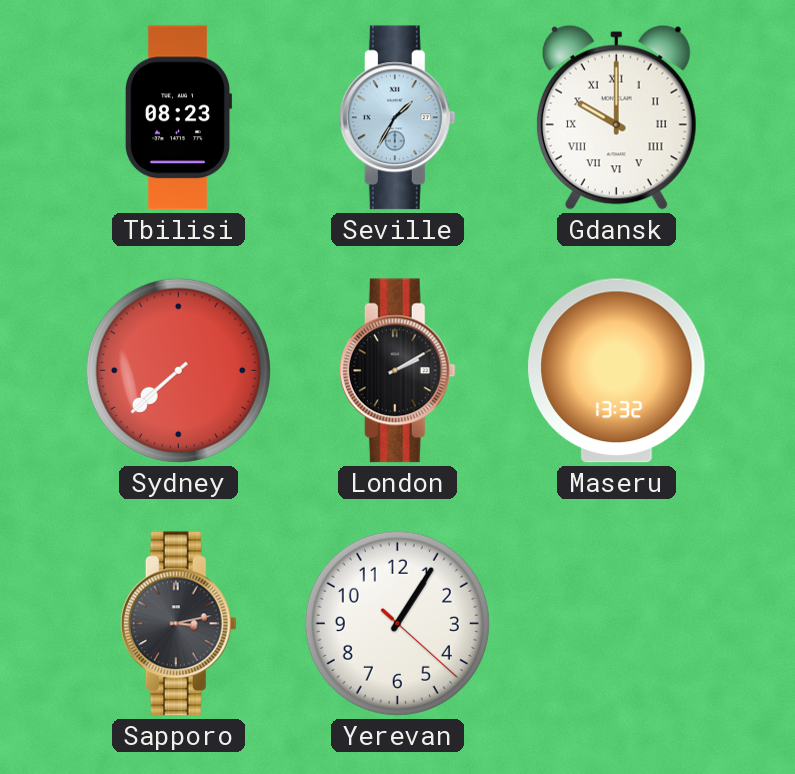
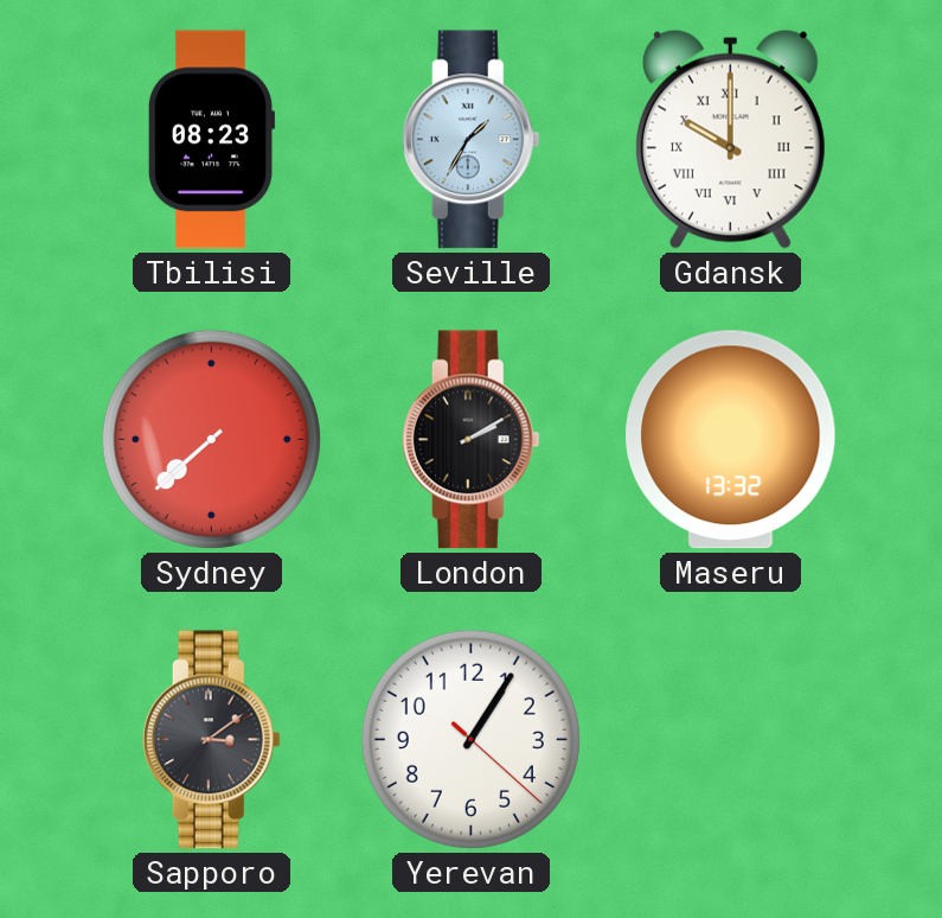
Sapporo: 3:13 -> 3:09 (211, 740)
